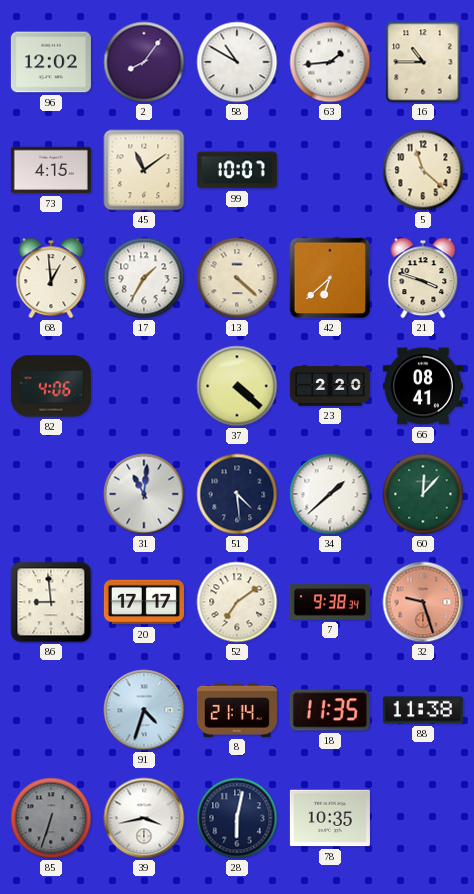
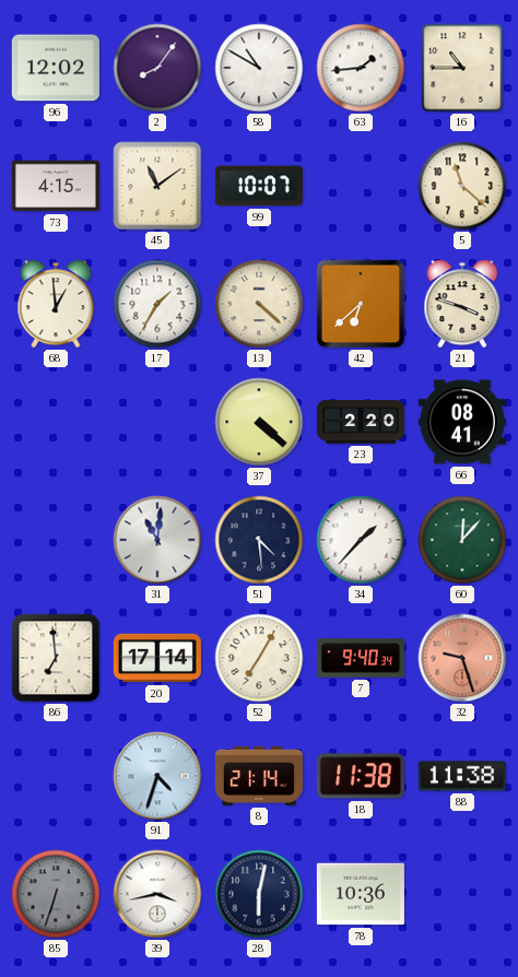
82: 4:06 -> none (51, 386)
34: 1:38 -> 1:37 (361, 540)
86: 8:59 -> 6:59 (56, 658)
20: 17:17 -> 17:14 (157, 658)
52: 7:09 -> 7:05 (259, 658)
7: 9:38 -> 9:40 (361, 658)
18: 11:35 -> 11:38 (361, 776)
78: 10:35 -> 10:36 (361, 894)
